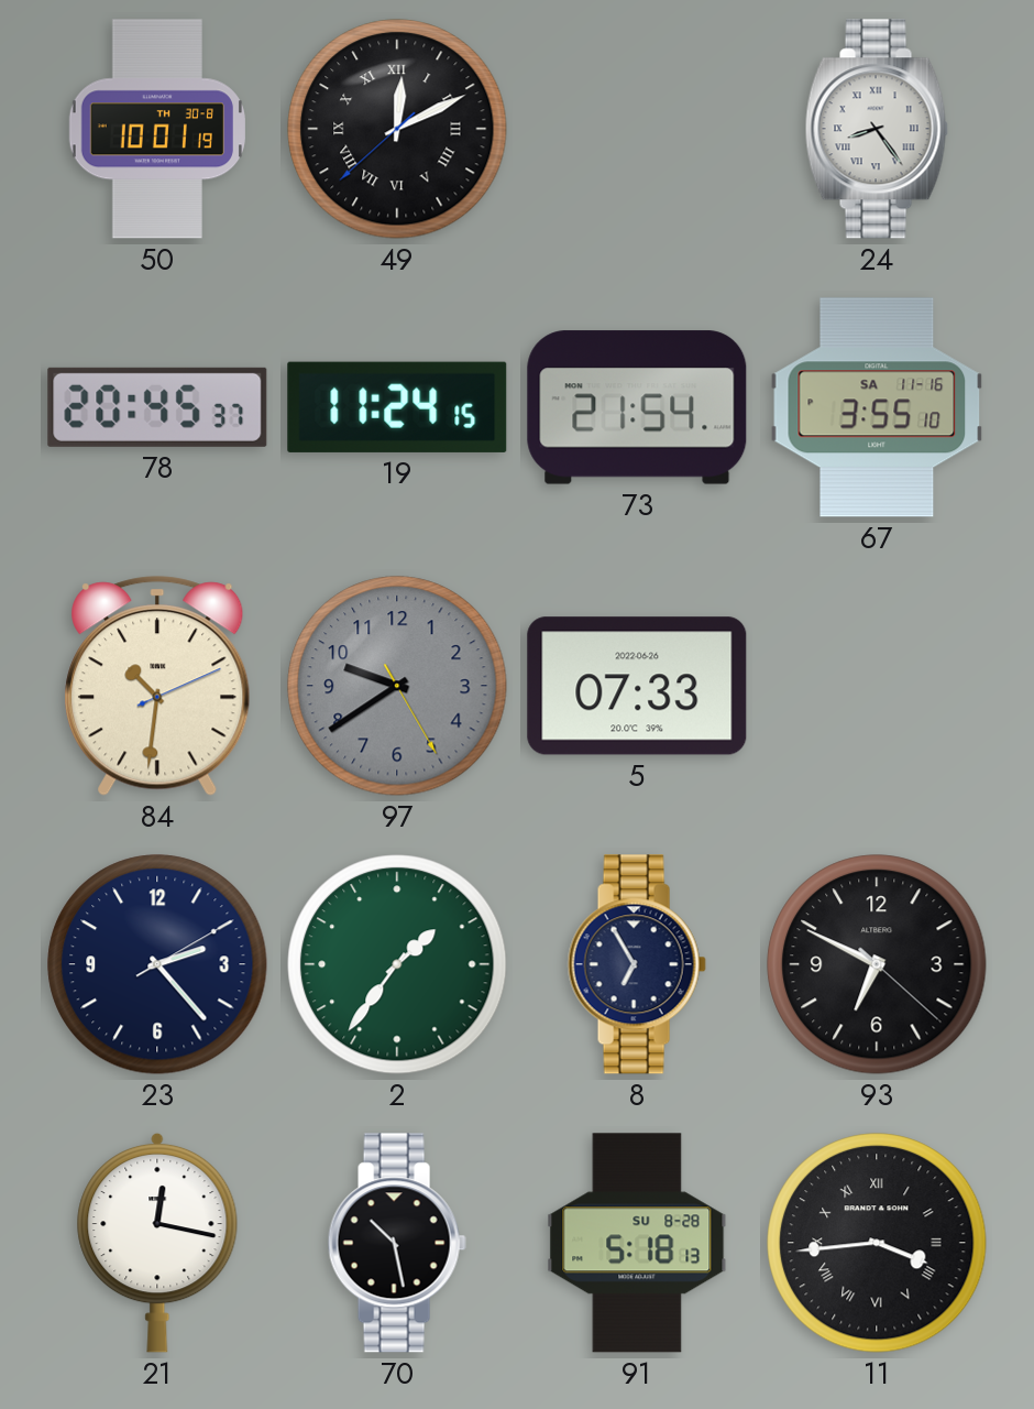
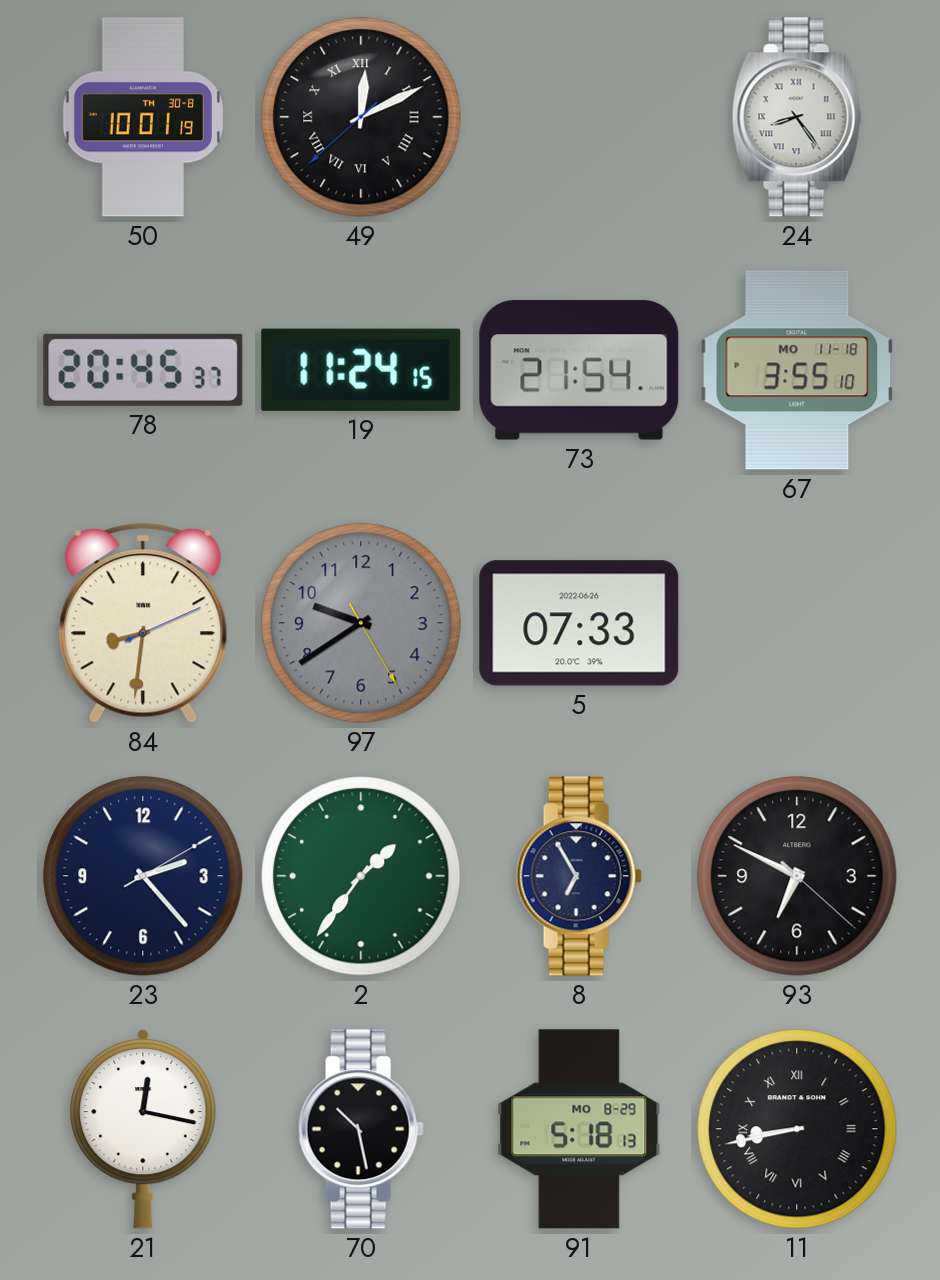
67 date: SA 11-16 -> MO 11-18 (797, 370)
84: 10:31 -> 8:31 (143, 623)
91 date: SU 8-28 -> MO 8-29 (579, 1129)
11: 3:44 -> 8:43 (797, 1129)
